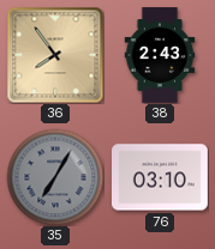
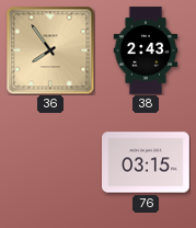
35: 7:05 -> none (55, 177)
76: 03:10 -> 03:15 (146, 162)
